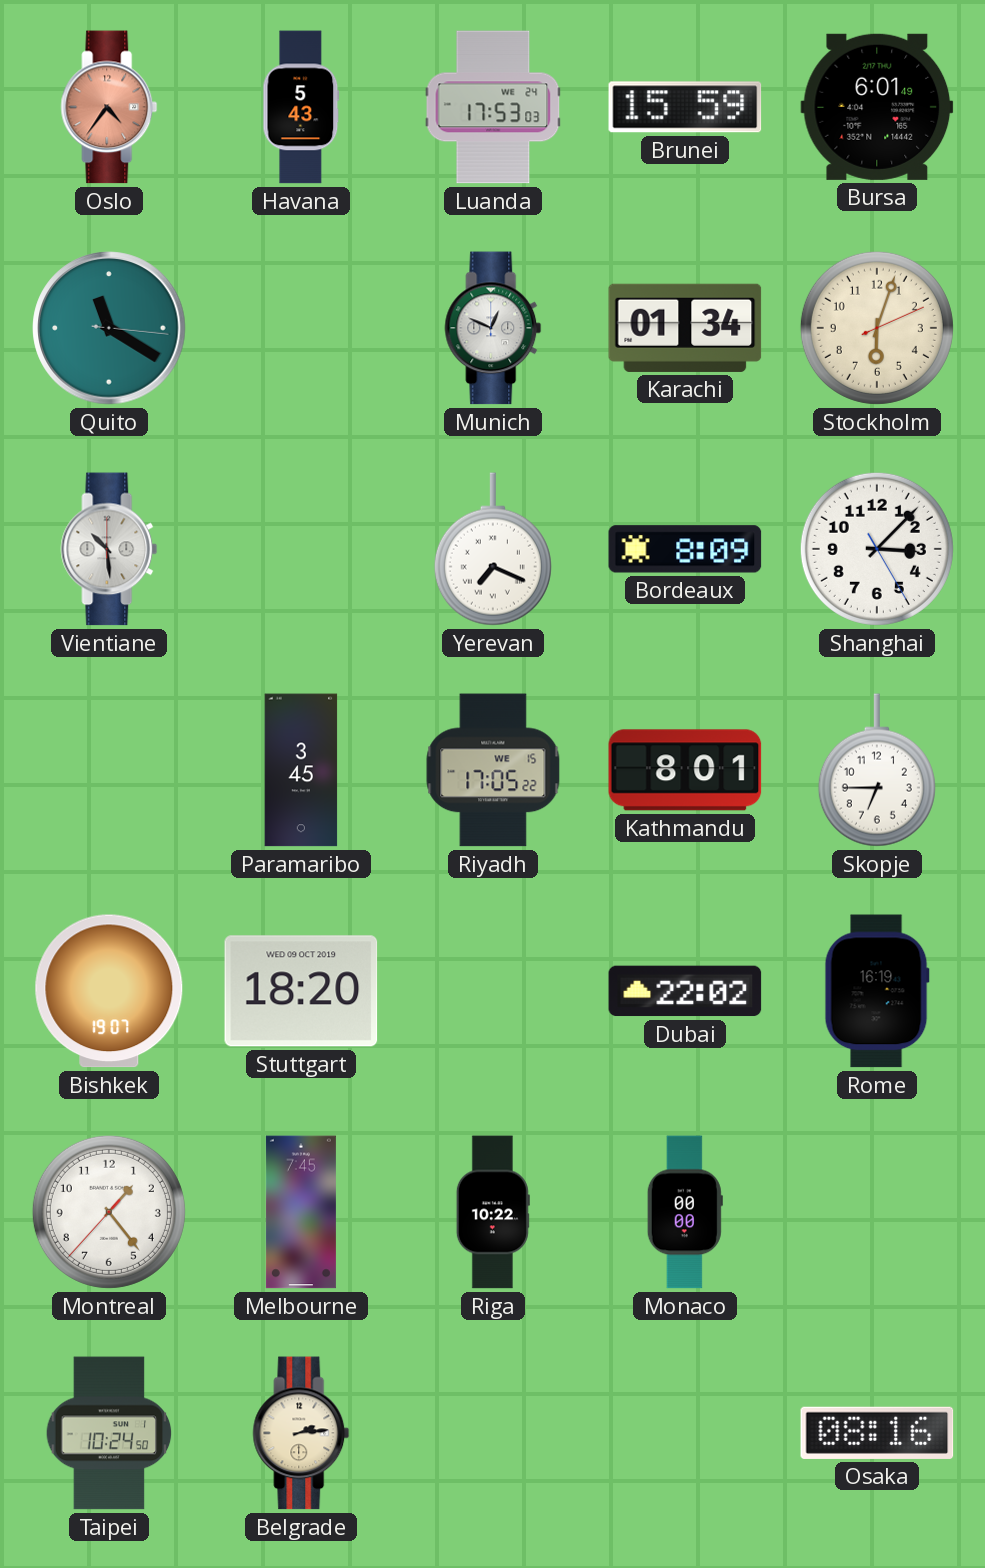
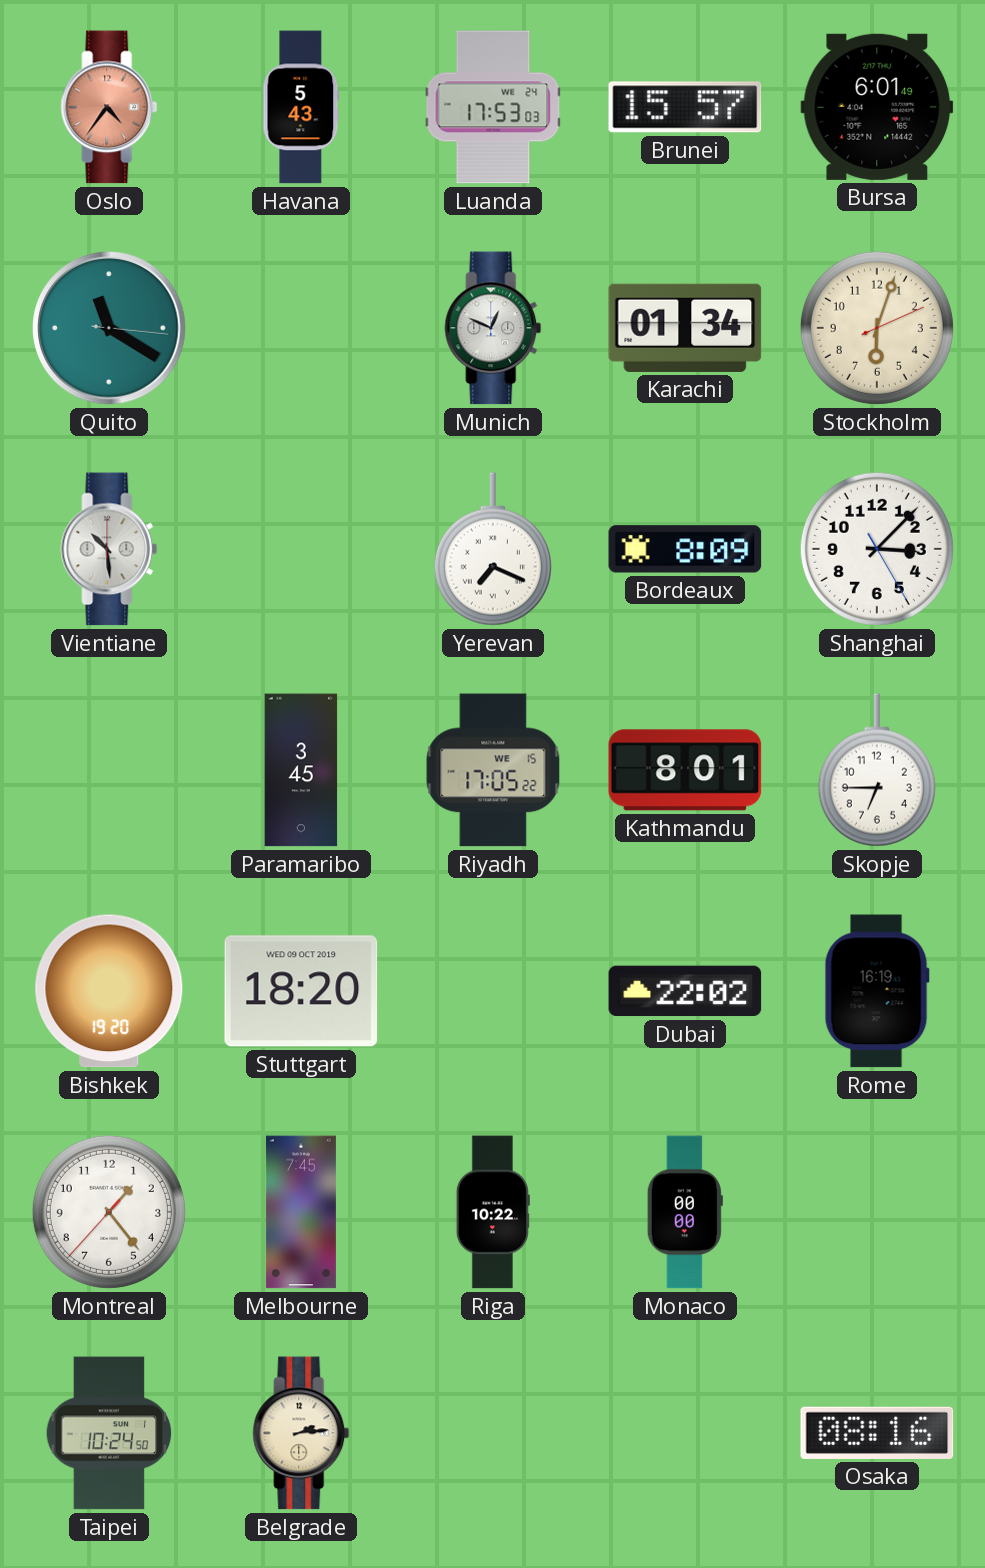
Brunei: 15:59 -> 15:57 (685, 107)
Bishkek: 19:07 -> 19:20 (109, 991)
